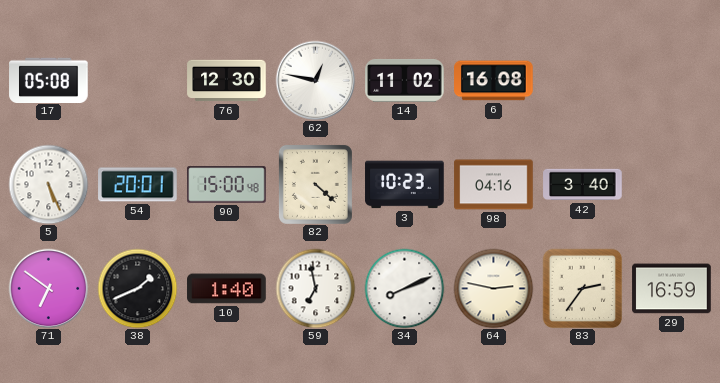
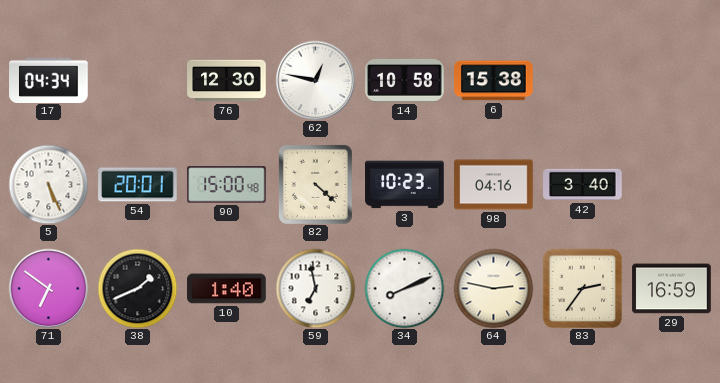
17: 05:08 -> 04:34 (49, 80)
14: 11:02 -> 10:58 (405, 80)
6: 16:08 -> 15:38 (494, 81)
